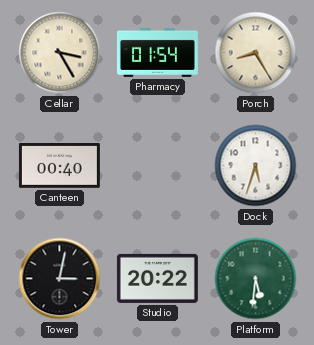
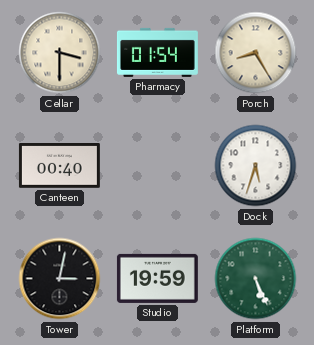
Cellar: 3:25 -> 3:30 (60, 53)
Studio: 20:22 -> 19:59 (157, 278)
Platform: 5:31 -> 5:26 (256, 279)
